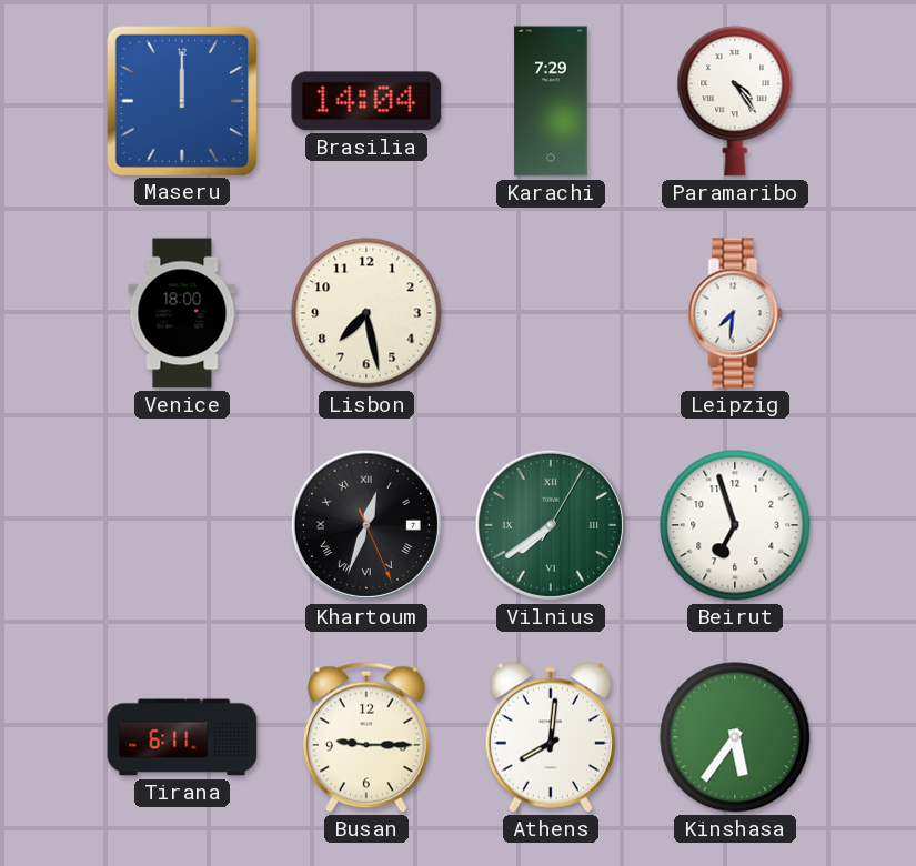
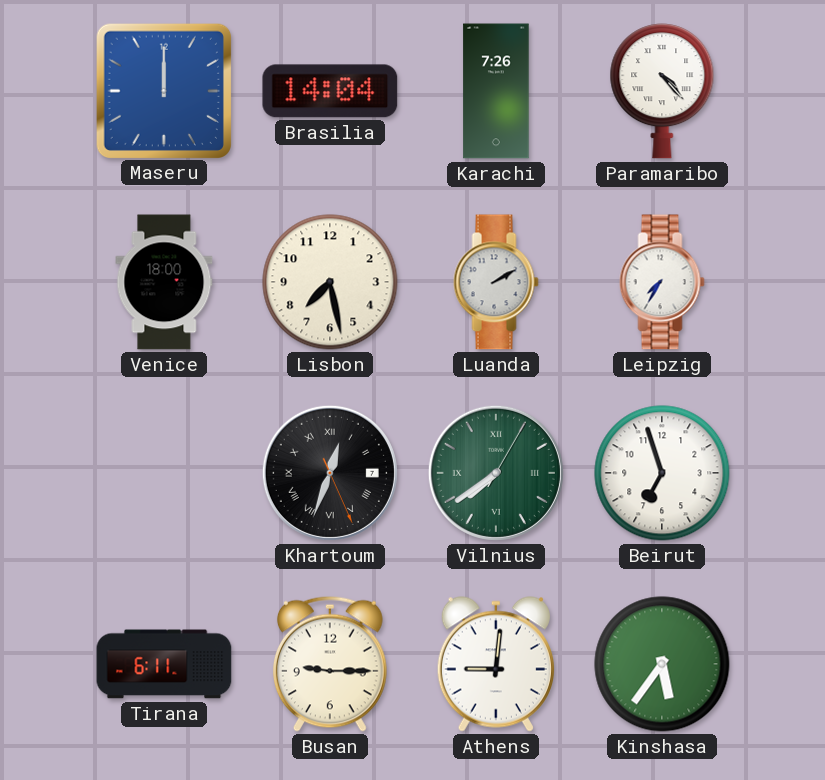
Karachi: 7:29 -> 7:26 (496, 91)
Paramaribo: 4:24 -> 4:23 (662, 91)
Luanda: none -> 2:10 (496, 282)
Leipzig: 7:31 -> 7:35 (662, 282)
Athens: 8:01 -> 9:01 (496, 664)
